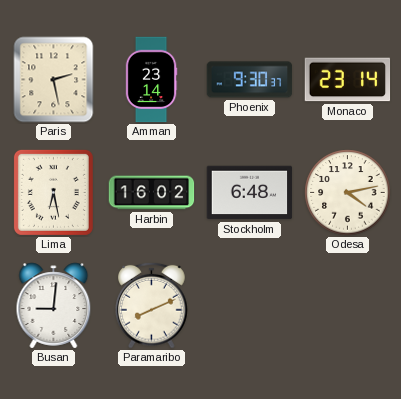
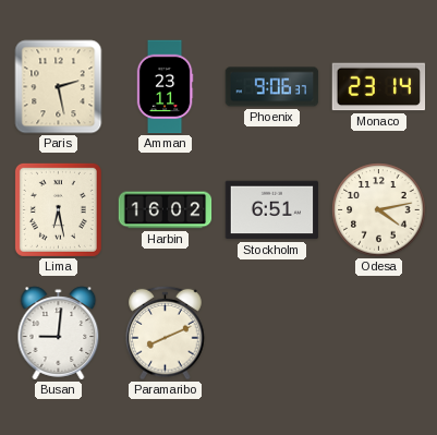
Amman: 23:14 -> 23:11 (165, 87)
Phoenix: 9:30 -> 9:06 (272, 87)
Stockholm: 6:48 -> 6:51 (272, 210)
